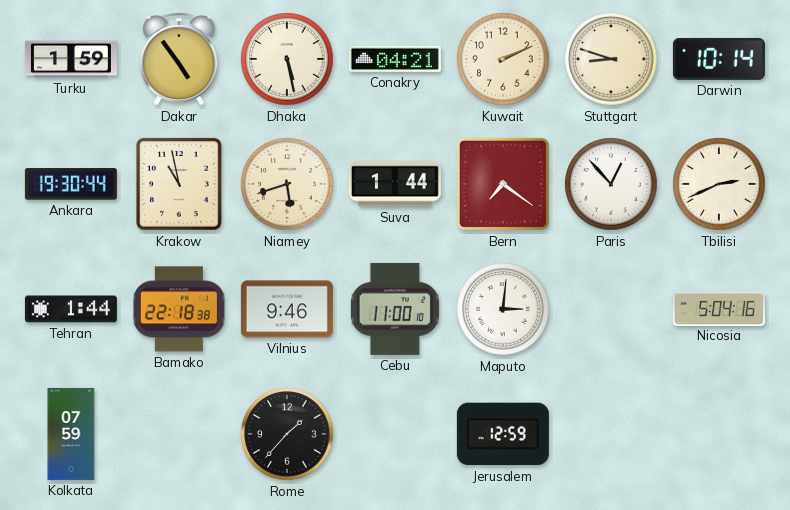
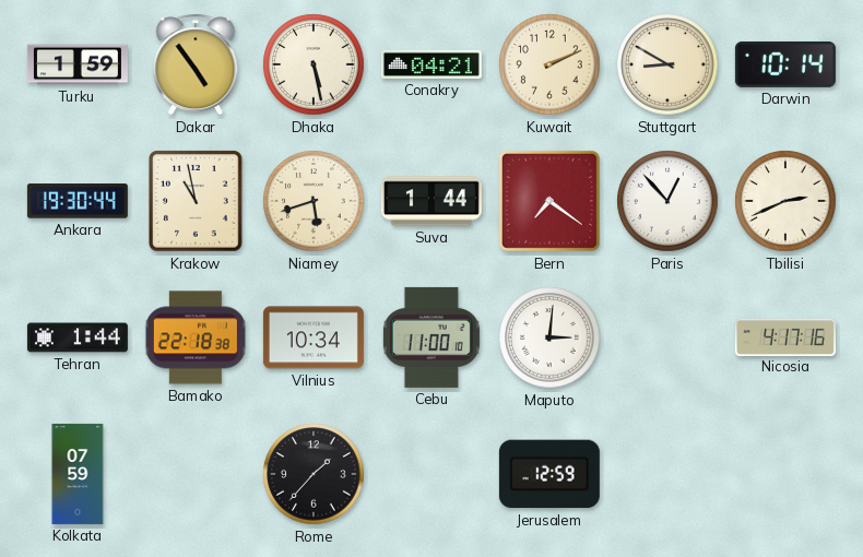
Stuttgart: 8:48 -> 8:50 (667, 64)
Vilnius: 9:46 -> 10:34 (314, 337)
Nicosia: 5:04 -> 4:17 (785, 336)
